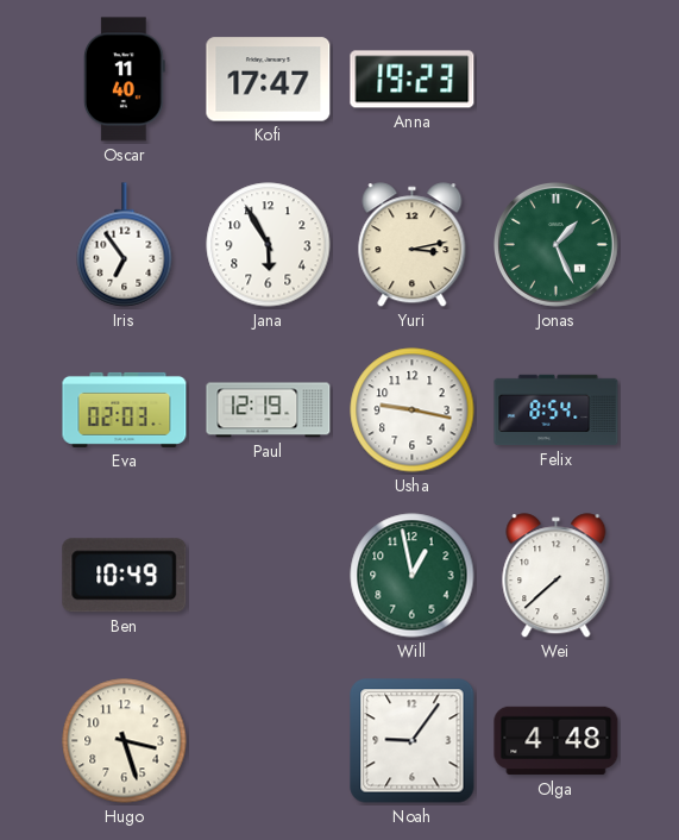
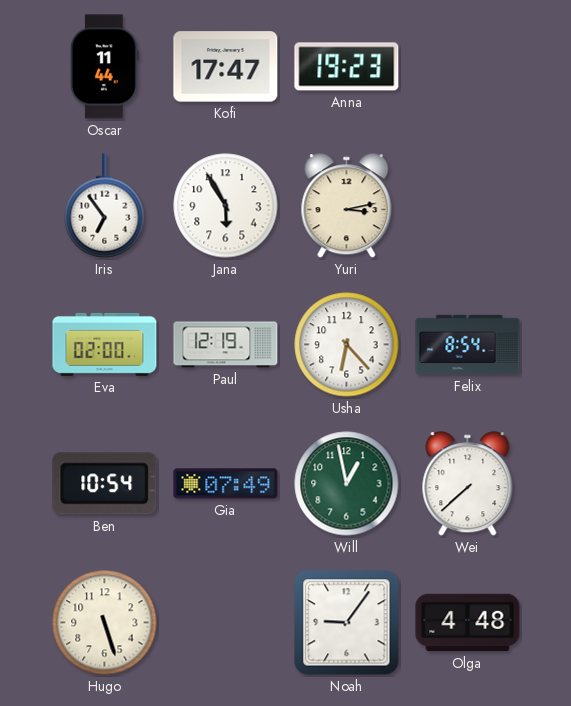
Oscar: 11:40 -> 11:44 (104, 67)
Jonas: 1:26 -> none (557, 245)
Eva: 02:03 -> 02:00 (105, 344)
Usha: 9:17 -> 6:23 (347, 345)
Ben: 10:49 -> 10:54 (105, 484)
Gia: none -> 07:49 (226, 484)
Hugo: 3:27 -> 5:27 (105, 623)
